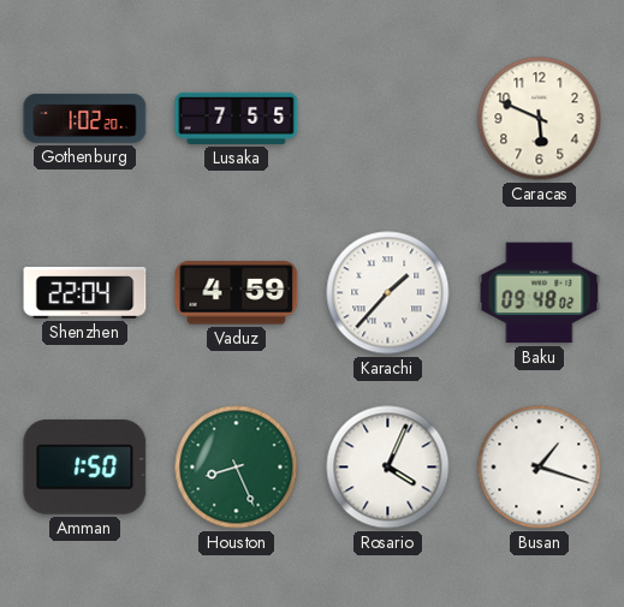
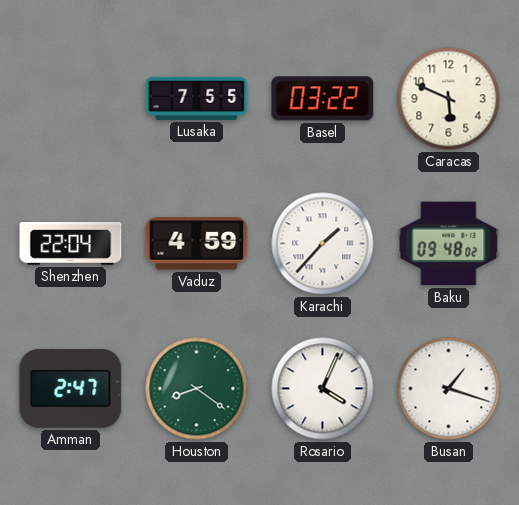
Gothenburg: 1:02 -> none (85, 118)
Basel: none -> 03:22 (323, 99)
Amman: 1:50 -> 2:47 (71, 388)
Houston: 8:26 -> 8:21 (197, 389)
